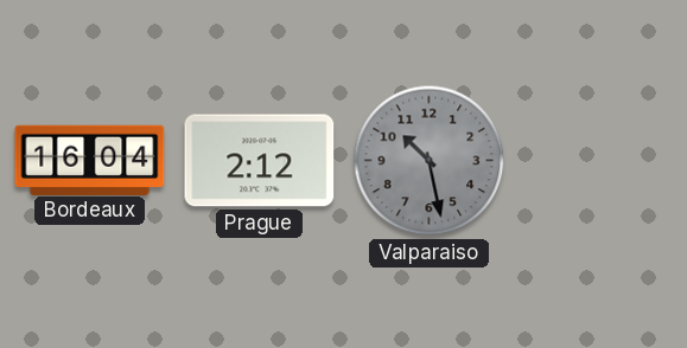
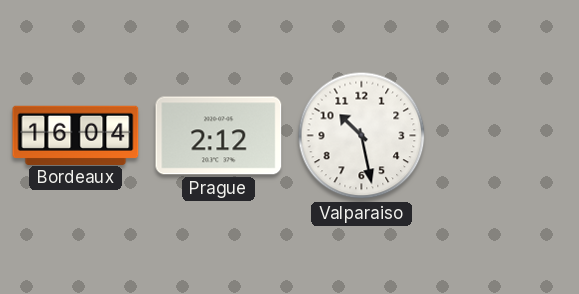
Valparaiso dial: grey -> white (362, 136)
